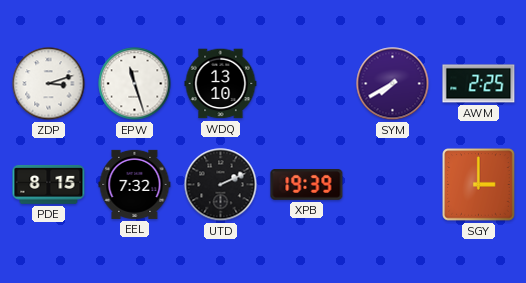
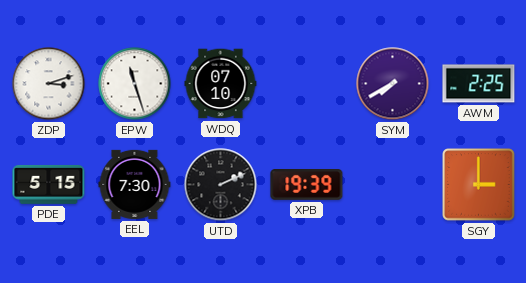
WDQ: 13:10 -> 07:10 (221, 84)
PDE: 8:15 -> 5:15 (49, 184)
EEL: 7:32 -> 7:30 (135, 184)
